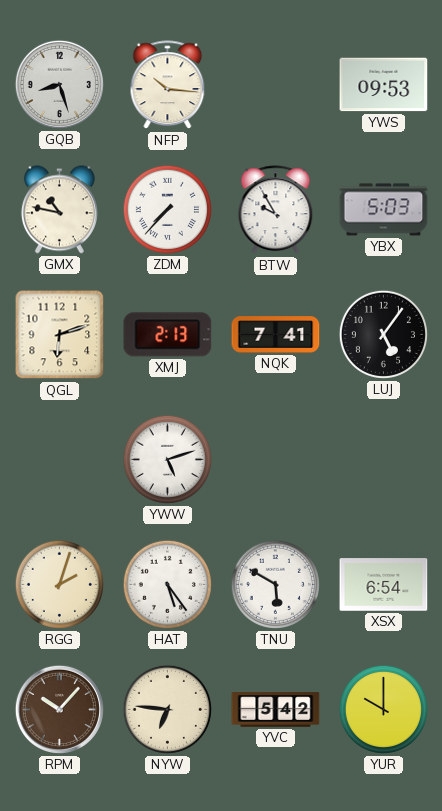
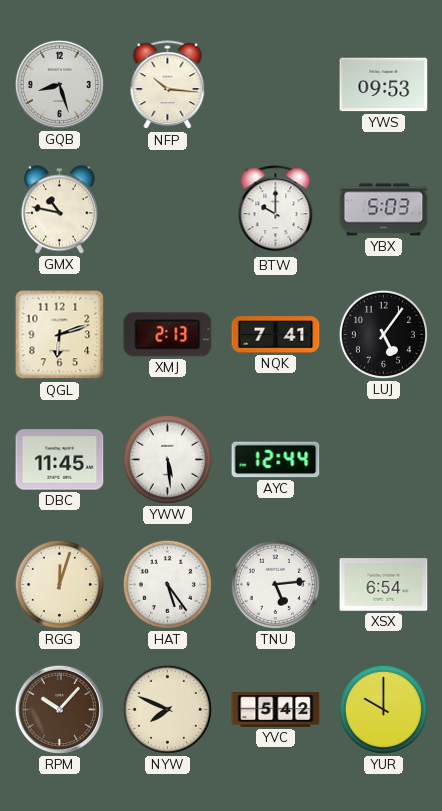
ZDM: 7:37 -> none (167, 209)
BTW: 9:55 -> 10:00 (276, 210)
DBC: none -> 11:45 (60, 460)
YWW: 5:12 -> 5:29 (167, 459)
AYC: none -> 12:44 (276, 460)
RGG: 2:03 -> 12:03 (59, 584)
TNU: 5:50 -> 5:14 (275, 584)
NYW: 6:46 -> 7:49 (167, 709)
